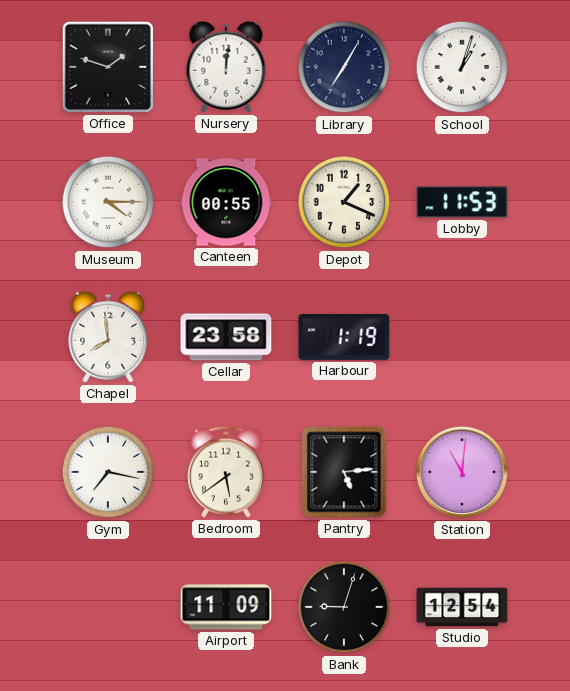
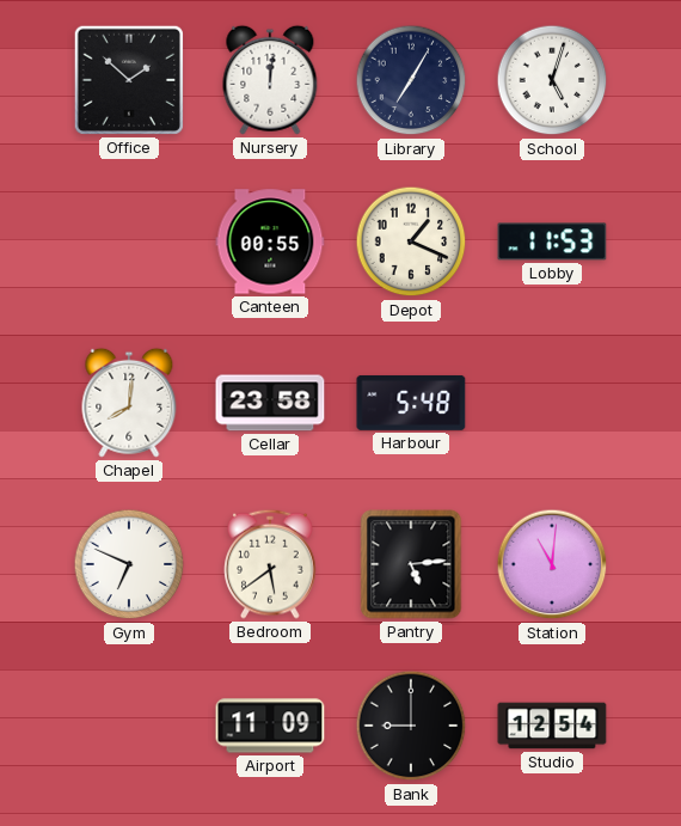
Office: 1:48 -> 1:52 (129, 80)
School: 1:03 -> 5:03 (552, 80)
Museum: 4:15 -> none (108, 202)
Chapel: 7:59 -> 8:01 (129, 403)
Harbour: 1:19 -> 5:48 (411, 403)
Gym: 7:17 -> 6:49 (129, 564)
Bank: 9:03 -> 9:00 (411, 726)
